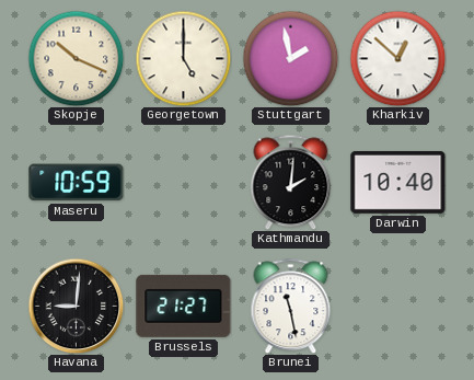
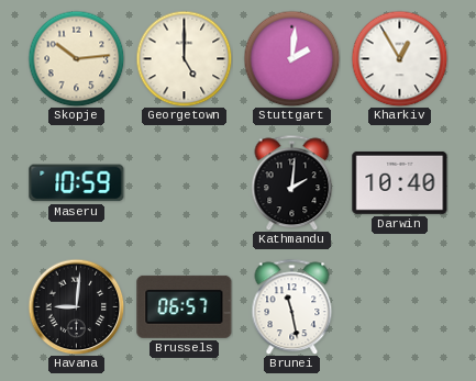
Skopje: 10:19 -> 10:14 (76, 58)
Stuttgart: 1:58 -> 2:01 (291, 58)
Kharkiv: 12:52 -> 12:55 (399, 58)
Brussels: 21:27 -> 06:57 (185, 306)
